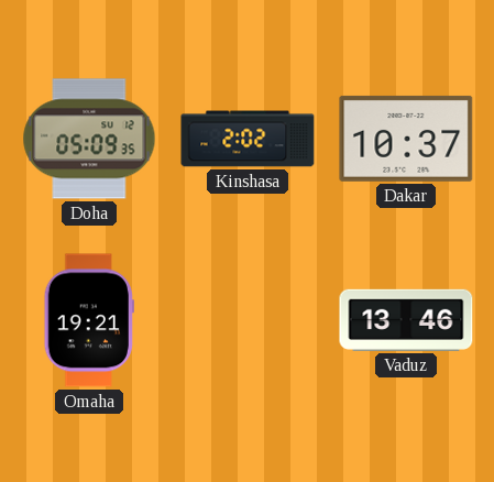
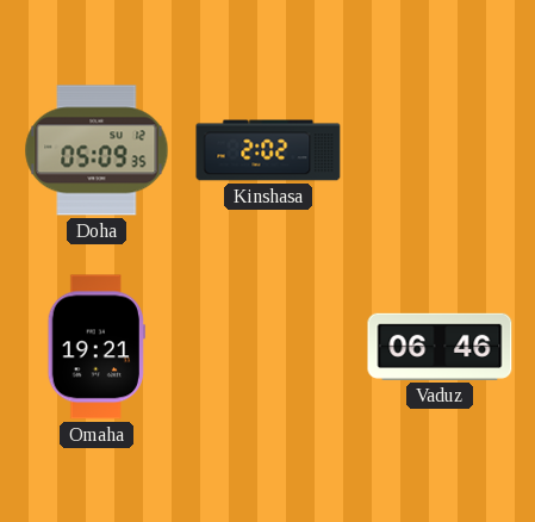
Dakar: 10:37 -> none (406, 139)
Vaduz: 13:46 -> 06:46 (440, 347)
